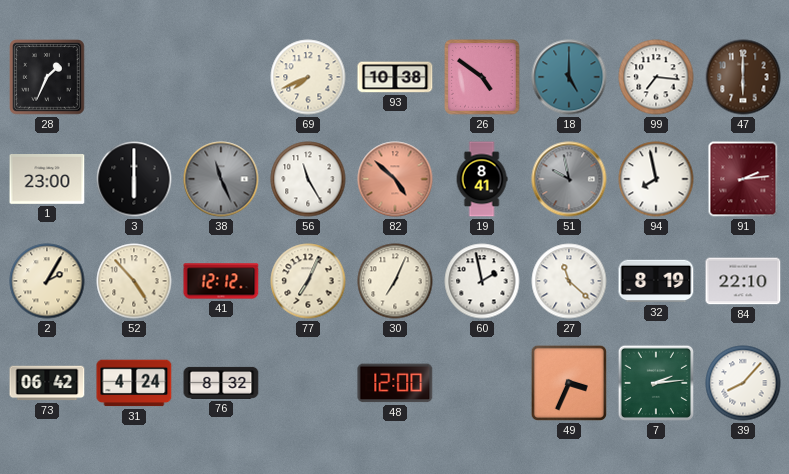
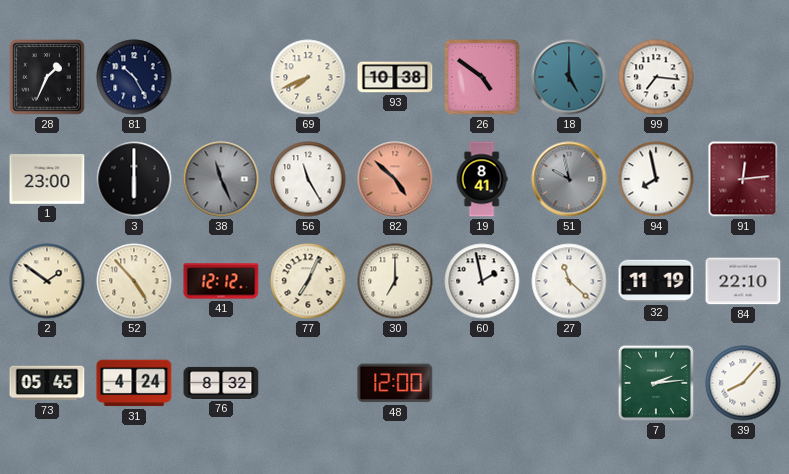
81: none -> 10:25 (134, 77)
47: 6:00 -> none (743, 77)
91: 2:14 -> 12:14 (743, 179)
2: 2:05 -> 1:51 (47, 281)
30: 7:04 -> 7:00 (395, 281)
32: 8:19 -> 11:19 (656, 281)
73: 06:42 -> 05:45 (47, 383)
49: 3:34 -> none (569, 383)
